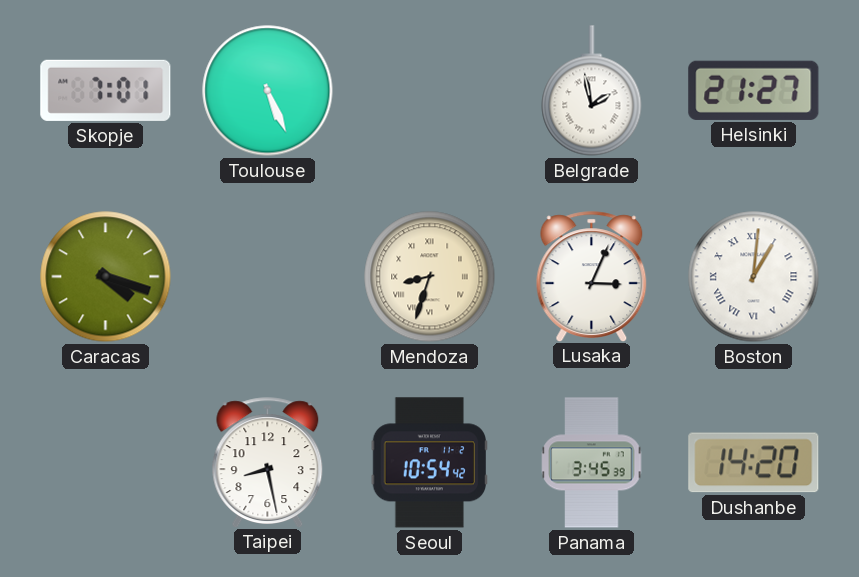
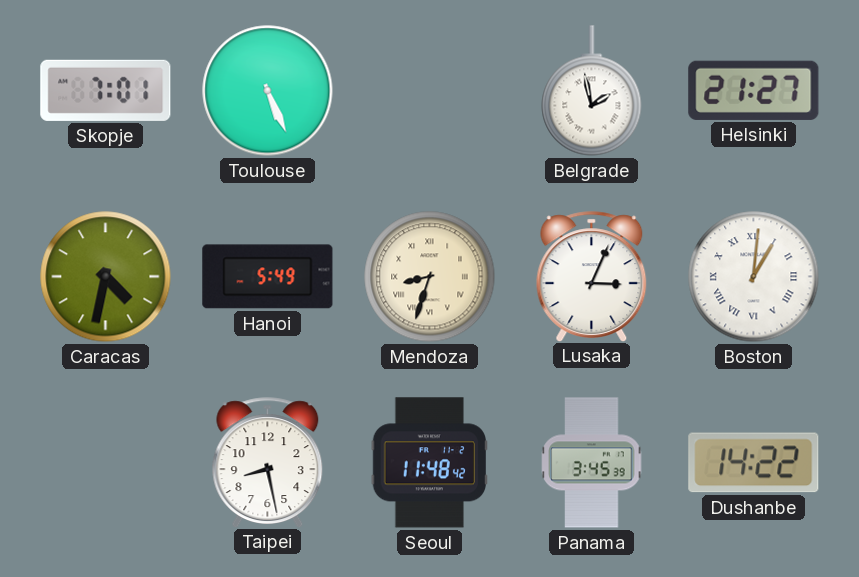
Caracas: 4:18 -> 4:32 (106, 277)
Hanoi: none -> 5:49 (268, 277)
Seoul: 10:54 -> 11:48 (430, 463)
Dushanbe: 14:20 -> 14:22 (754, 463)
